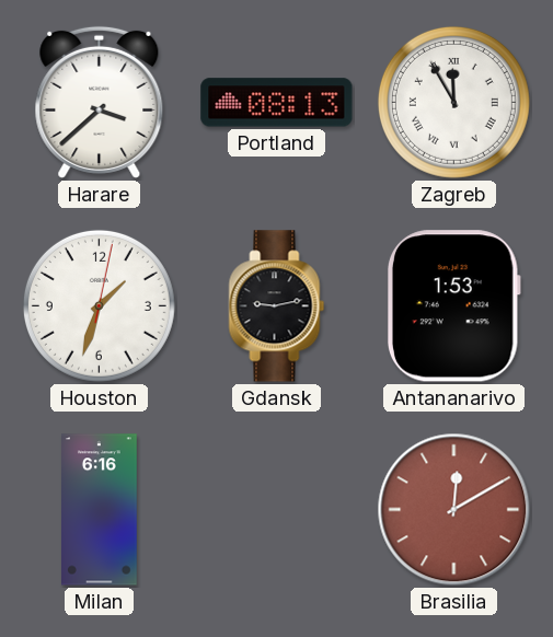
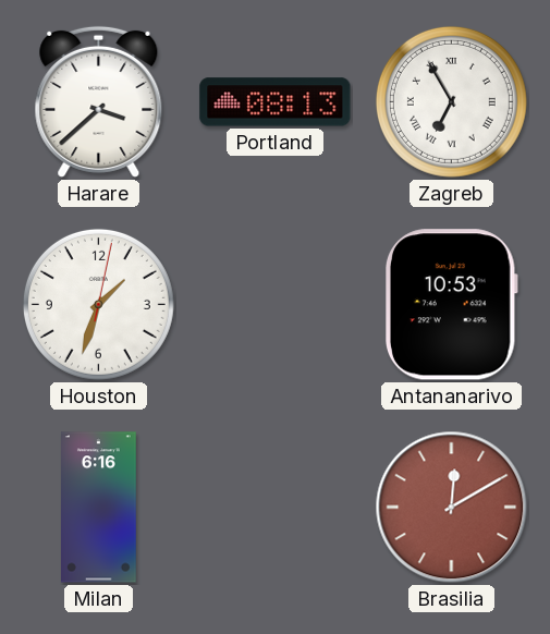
Zagreb: 11:55 -> 6:55 (451, 101)
Gdansk: 9:13 -> none (277, 306)
Antananarivo: 1:53 -> 10:53 (452, 305)
